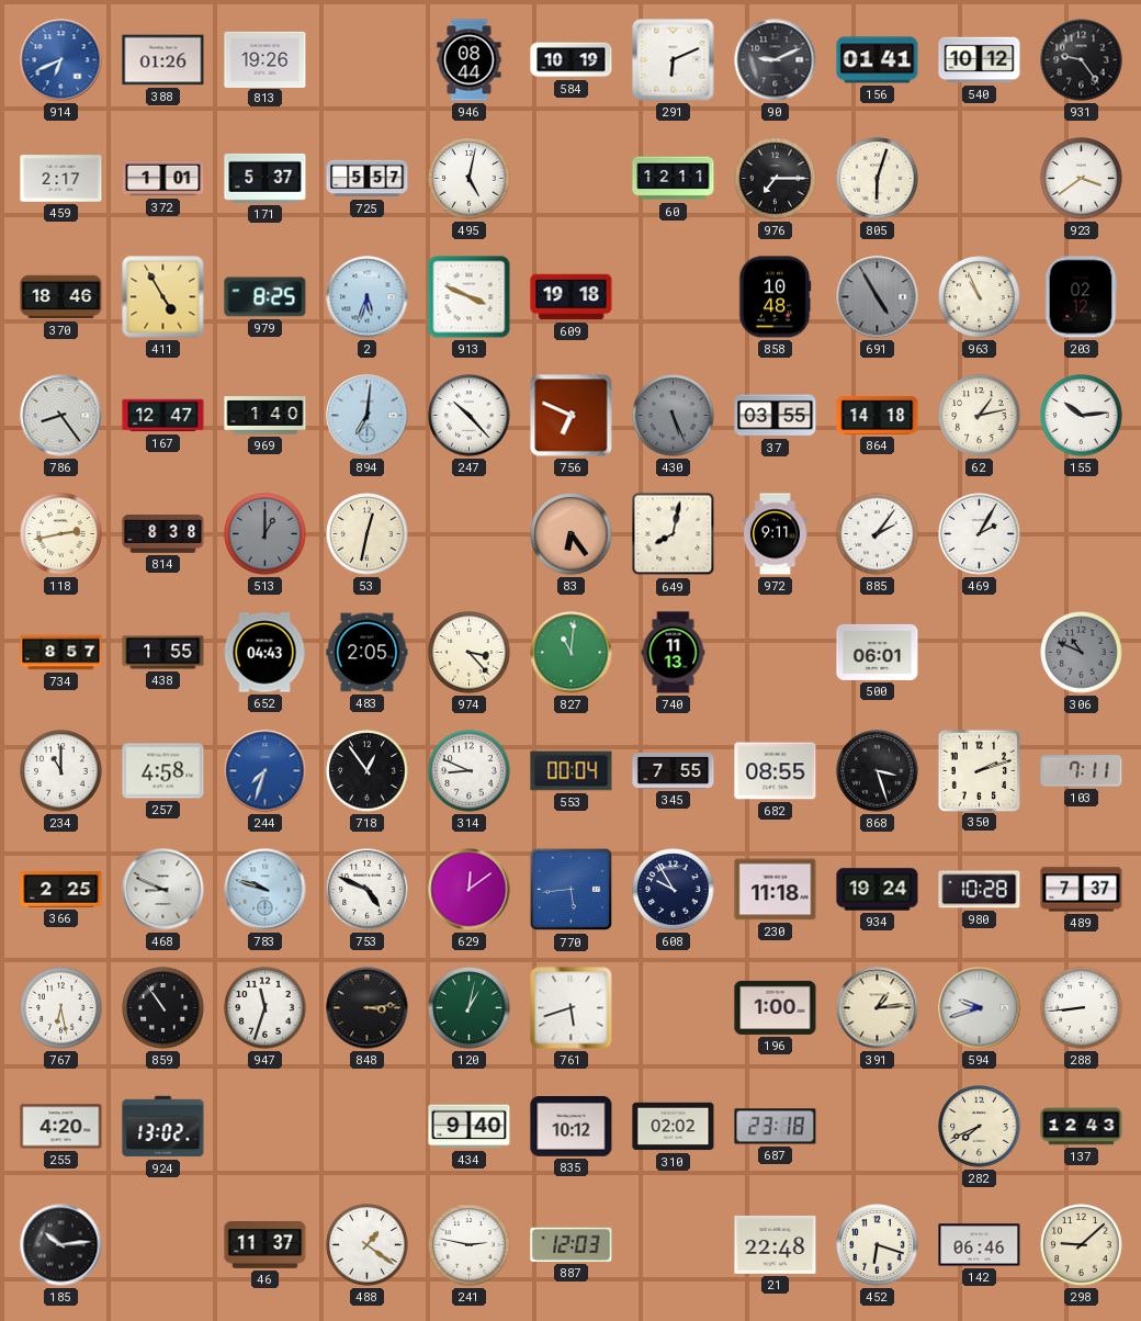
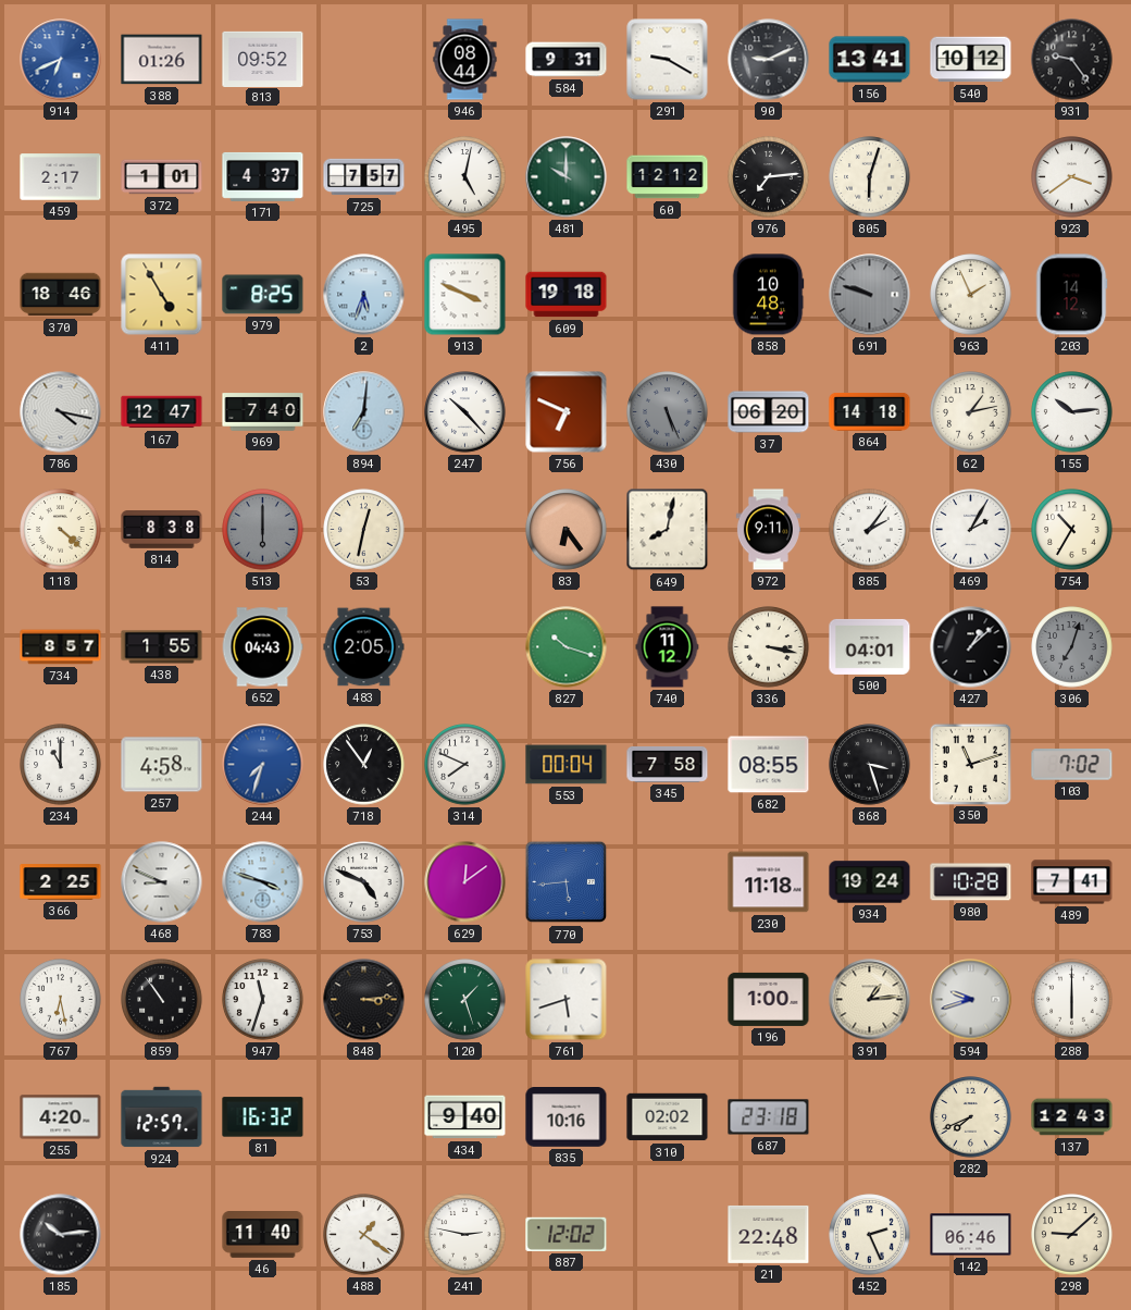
813: 19:26 -> 09:52 (263, 59)
584: 10:19 -> 9:31 (567, 60)
291: 6:11 -> 9:20 (668, 60)
156: 01:41 -> 13:41 (870, 60)
171: 5:37 -> 4:37 (263, 176)
725: 5:57 -> 7:57 (364, 177)
481: none -> 10:00 (567, 177)
60: 12:11 -> 12:12 (668, 177)
976: 7:15 -> 7:14 (769, 177)
691: 4:55 -> 9:48 (870, 295)
963: 10:56 -> 1:56 (971, 295)
203: 02:12 -> 14:12 (1071, 295)
786: 8:24 -> 4:17 (61, 412)
969: 1:40 -> 7:40 (263, 412)
37: 03:55 -> 06:20 (769, 412)
118: 2:43 -> 4:22 (61, 530)
513: 1:00 -> 6:00 (263, 530)
754: none -> 10:35 (1072, 530)
974: 3:23 -> none (470, 653)
827: 11:01 -> 10:18 (567, 647)
740: 11:13 -> 11:12 (668, 647)
336: none -> 3:17 (769, 647)
500: 06:01 -> 04:01 (870, 646)
427: none -> 1:08 (971, 647)
306: 10:49 -> 7:03 (1072, 647)
314: 8:49 -> 7:49 (465, 765)
345: 7:55 -> 7:58 (668, 764)
350: 2:12 -> 11:12 (970, 764)
103: 7:11 -> 7:02 (1072, 765)
783: 9:48 -> 3:48 (263, 882)
608: 9:55 -> none (674, 890)
489: 7:37 -> 7:41 (1072, 882)
120: 1:02 -> 1:27 (465, 1000)
288: 8:44 -> 6:00 (1072, 1000)
924: 13:02 -> 12:57 (162, 1117)
81: none -> 16:32 (263, 1117)
835: 10:12 -> 10:16 (567, 1117)
46: 11:37 -> 11:40 (263, 1235)
887: 12:03 -> 12:02 (567, 1234)
452: 6:18 -> 2:26 (870, 1235)
